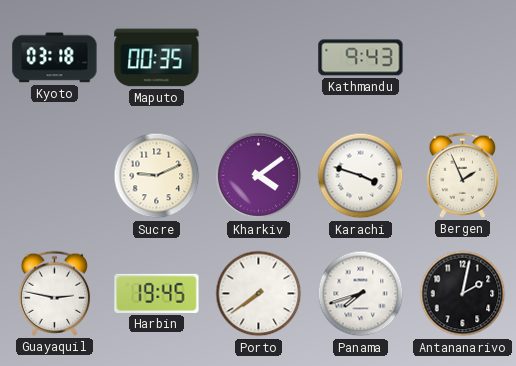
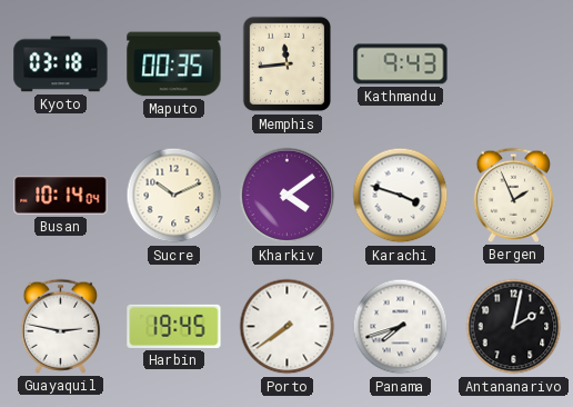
Memphis: none -> 11:44 (286, 64)
Busan: none -> 10:14 (61, 196)
Sucre: 9:11 -> 10:11 (174, 196)
